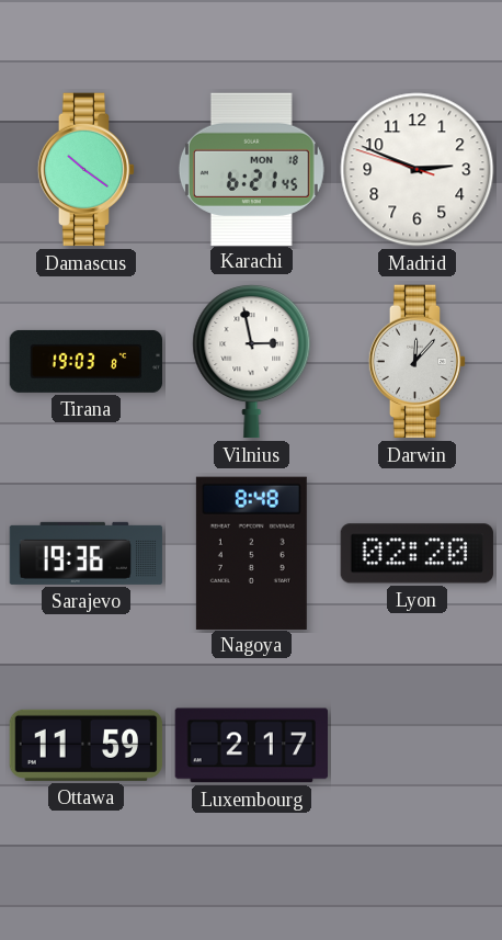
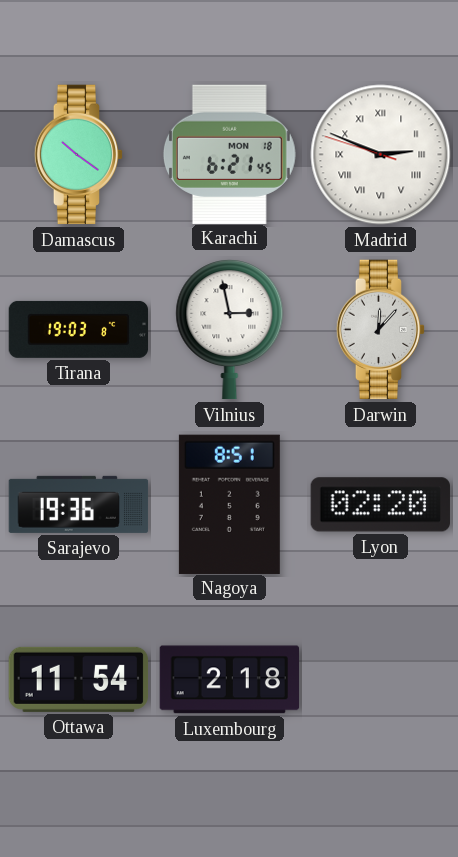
Madrid numerals: Arabic -> Roman (381, 155)
Nagoya: 8:48 -> 8:51 (229, 504)
Ottawa: 11:59 -> 11:54 (79, 679)
Luxembourg: 2:17 -> 2:18 (230, 680)
